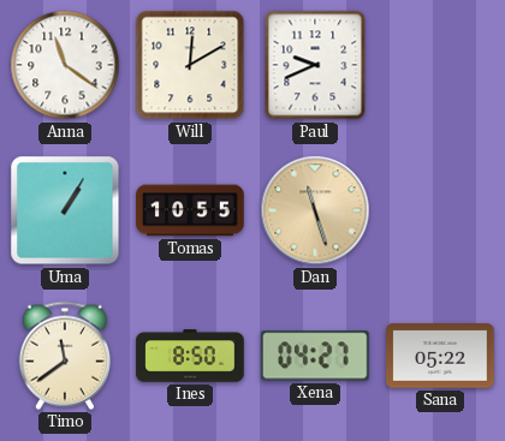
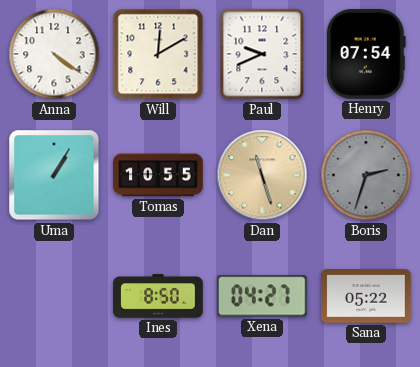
Anna: 11:21 -> 4:21 (54, 54)
Henry: none -> 07:54 (366, 54)
Boris: none -> 2:33 (366, 175)
Timo: 11:39 -> none (65, 356)
